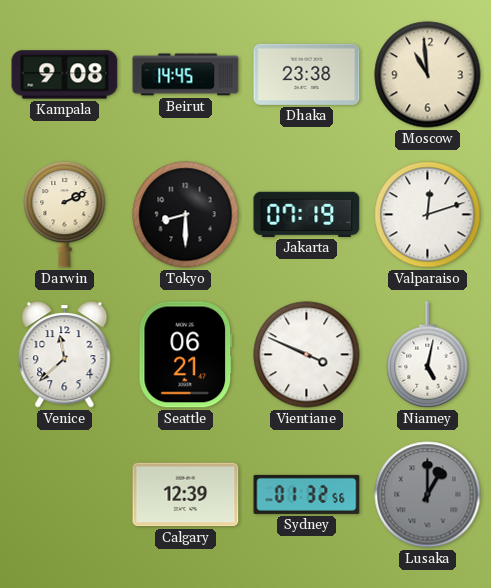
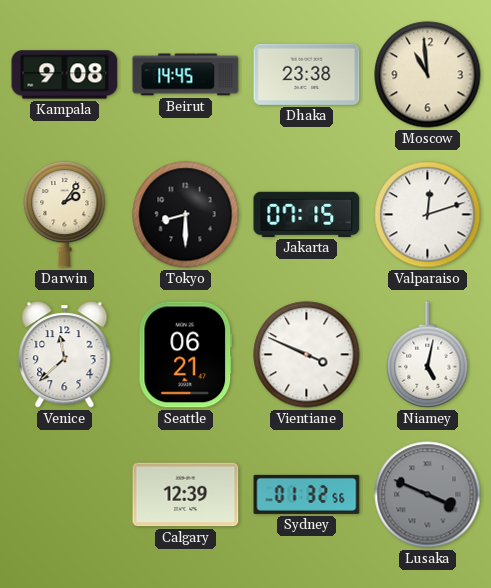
Darwin: 2:11 -> 2:06 (65, 214)
Jakarta: 07:19 -> 07:15 (307, 214)
Lusaka: 1:00 -> 3:49 (428, 495)
